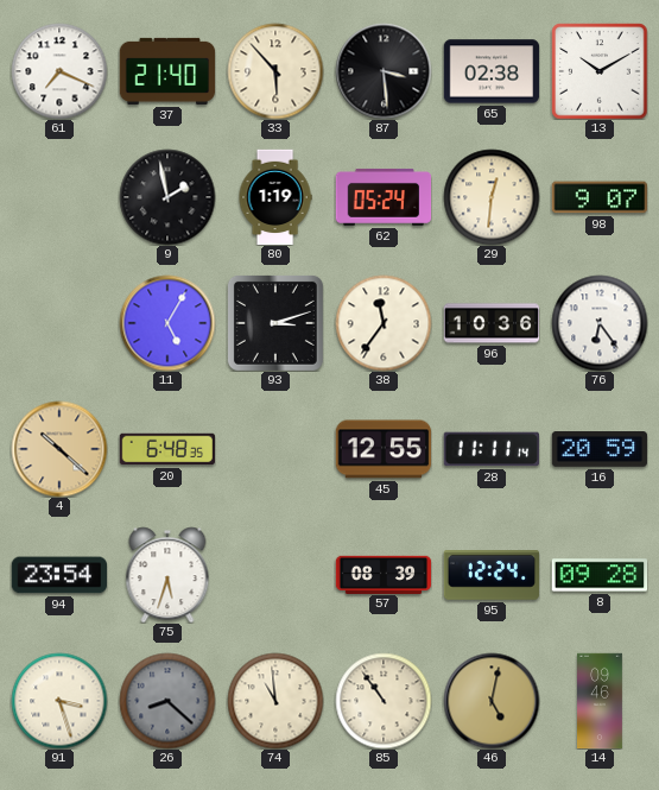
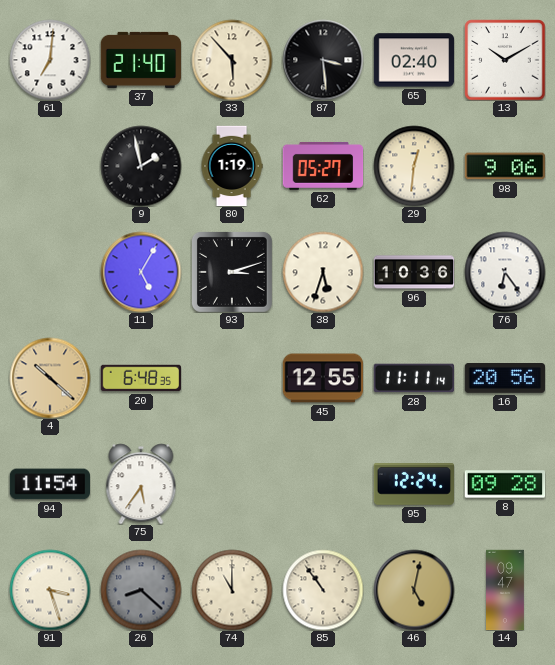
61: 7:19 -> 7:01 (50, 60)
65: 02:38 -> 02:40 (414, 60)
62: 05:24 -> 05:27 (323, 166)
98: 9:07 -> 9:06 (505, 166)
38: 11:36 -> 5:33 (323, 272)
16: 20:59 -> 20:56 (505, 378)
94: 23:54 -> 11:54 (49, 484)
75: 5:33 -> 5:36 (141, 484)
57: 08:39 -> none (384, 574)
74: 10:59 -> 11:00 (232, 590)
14: 09:46 -> 09:47 (506, 590)
